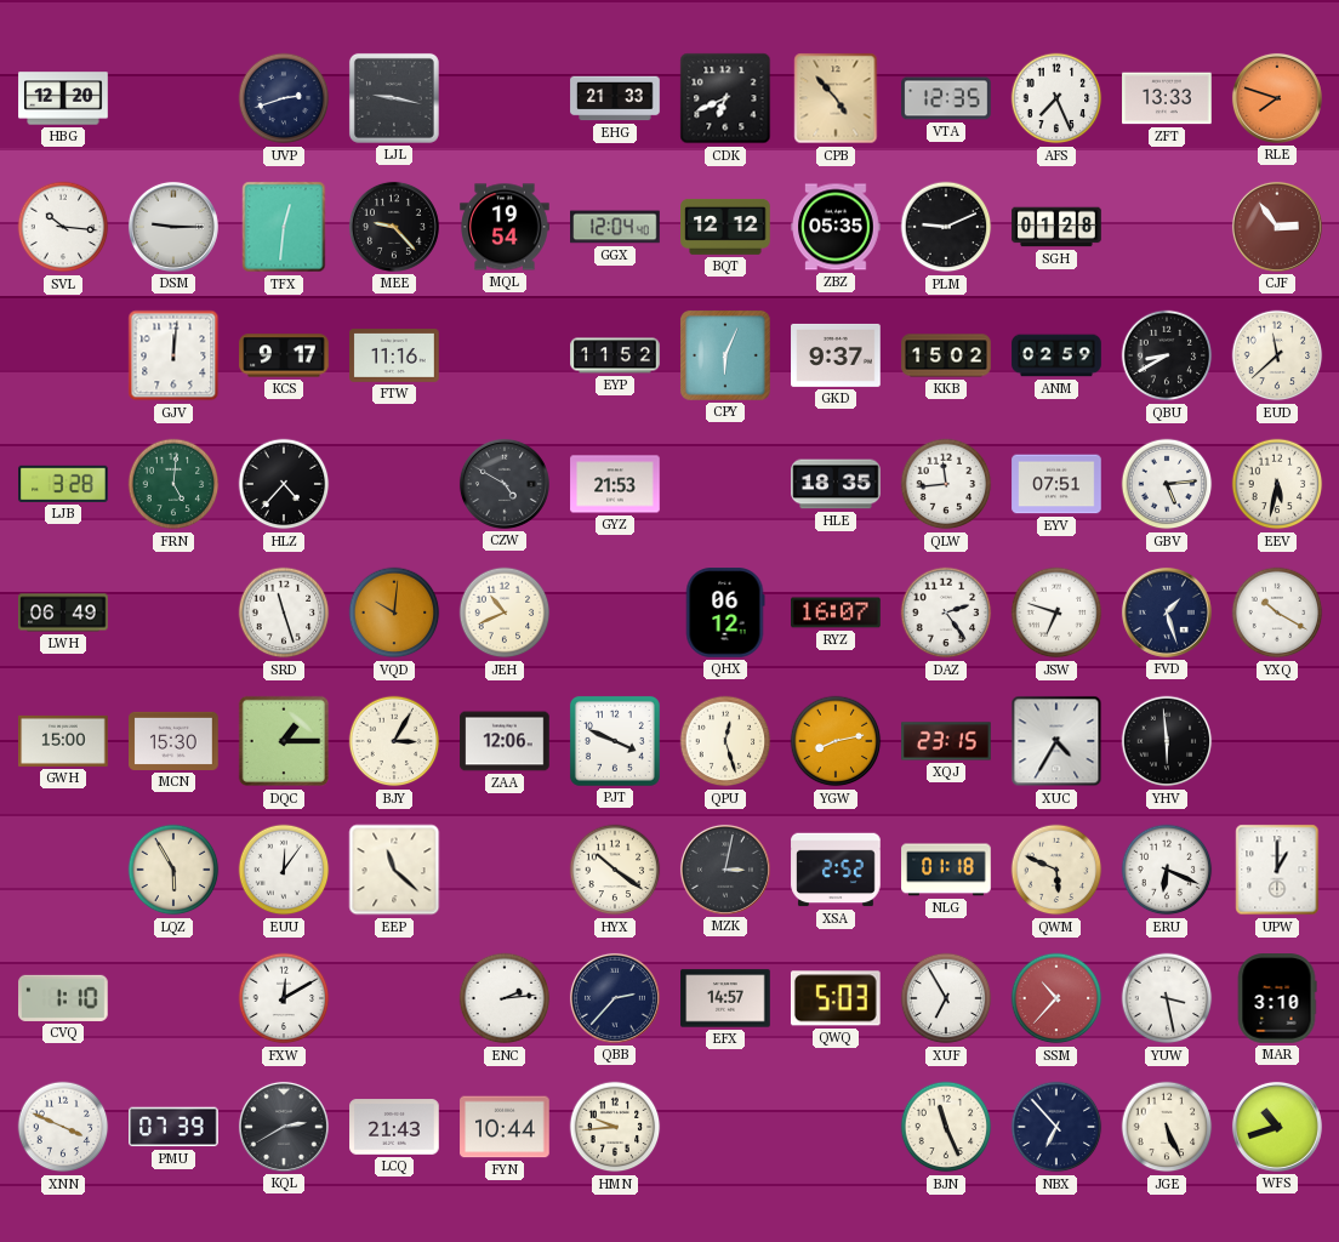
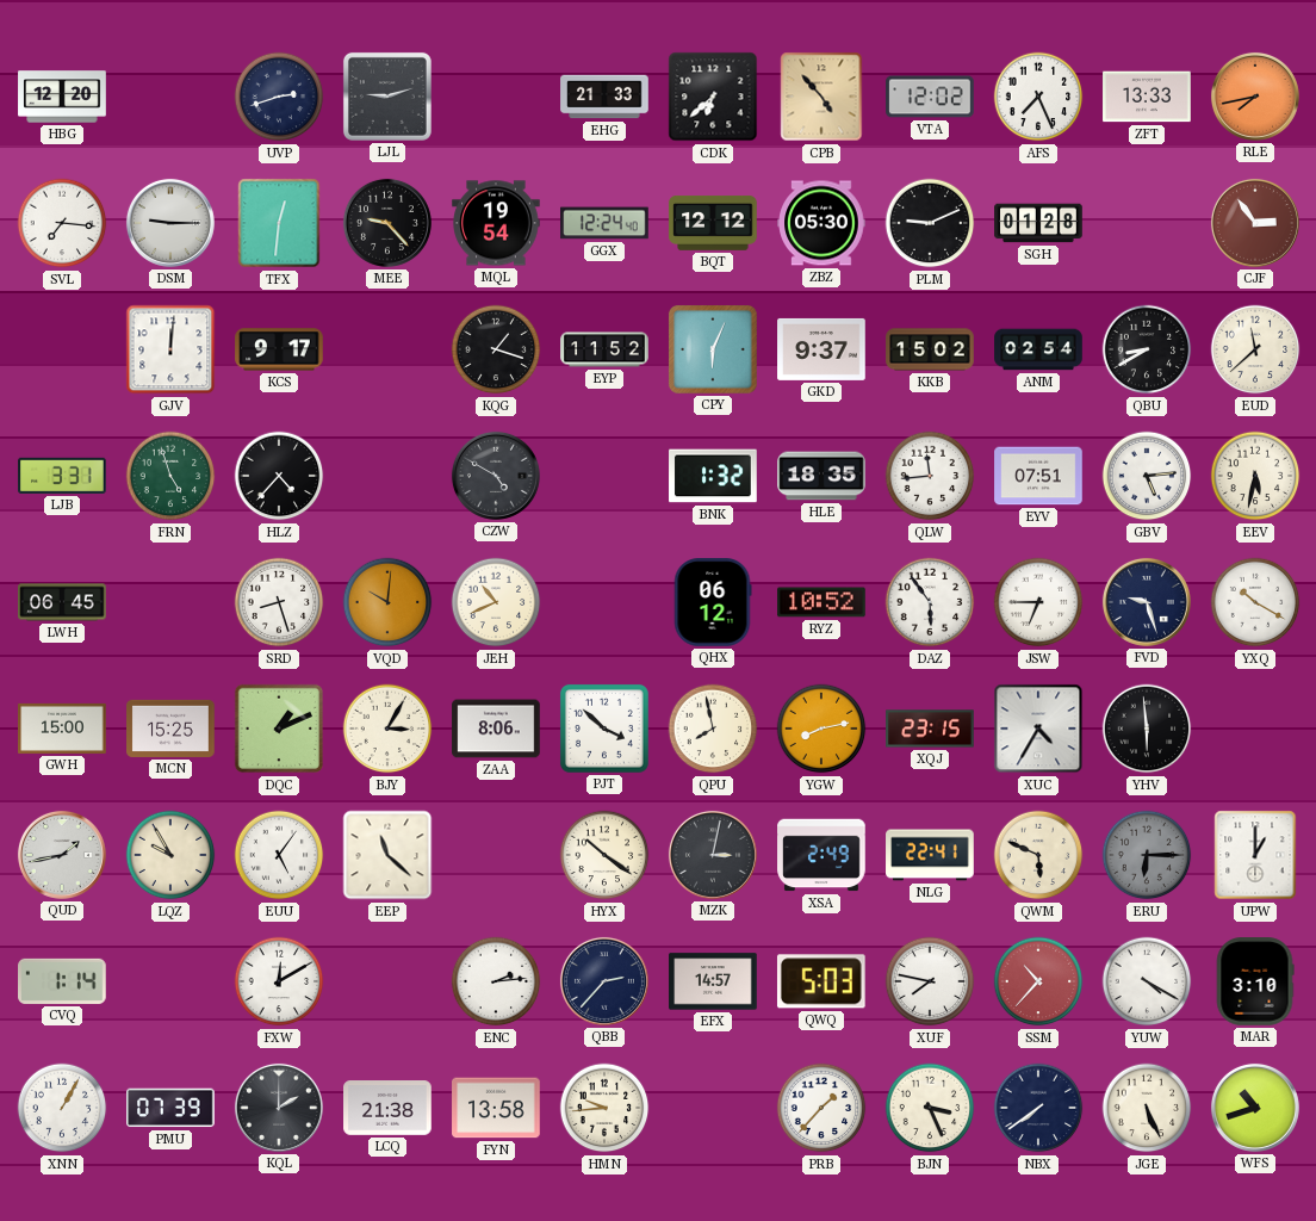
LJL: 9:17 -> 9:12 (387, 97)
CDK: 6:41 -> 6:38 (713, 97)
VTA: 12:35 -> 12:02 (930, 97)
RLE: 7:48 -> 7:43 (1255, 97)
SVL: 10:16 -> 7:16 (62, 223)
GGX: 12:04 -> 12:24 (604, 223)
ZBZ: 05:35 -> 05:30 (821, 223)
FTW: 11:16 -> none (394, 357)
KQG: none -> 1:18 (496, 349)
ANM: 02:59 -> 02:54 (1038, 349)
LJB: 3:28 -> 3:31 (62, 476)
FRN: 5:01 -> 4:57 (170, 476)
GYZ: 21:53 -> none (615, 484)
BNK: none -> 1:32 (713, 476)
LWH: 06:49 -> 06:45 (62, 602)
SRD: 11:27 -> 8:27 (279, 602)
RYZ: 16:07 -> 10:52 (821, 602)
DAZ: 2:24 -> 5:54 (930, 602)
JSW: 6:48 -> 6:45 (1038, 602)
FVD: 1:27 -> 9:27 (1147, 602)
MCN: 15:30 -> 15:25 (170, 729)
DQC: 1:15 -> 1:11 (279, 729)
ZAA: 12:06 -> 8:06 (496, 729)
PJT: 3:49 -> 3:52 (604, 729)
QPU: 12:27 -> 7:58 (713, 729)
QUD: none -> 1:43 (62, 855)
LQZ: 5:55 -> 9:55 (170, 855)
EUU: 12:06 -> 5:06 (279, 855)
XSA: 2:52 -> 2:49 (821, 855)
NLG: 01:18 -> 22:41 (930, 855)
ERU: 6:19 -> 6:15 (1147, 855)
ERU dial: white -> grey (1147, 855)
CVQ: 1:10 -> 1:14 (62, 981)
XUF: 6:55 -> 7:47 (930, 981)
YUW: 3:28 -> 4:20 (1147, 981)
XNN: 3:49 -> 1:05 (62, 1108)
KQL: 2:40 -> 2:00 (279, 1108)
LCQ: 21:43 -> 21:38 (387, 1108)
FYN: 10:44 -> 13:58 (496, 1108)
PRB: none -> 1:37 (821, 1108)
BJN: 11:26 -> 3:26 (930, 1108)
NBX: 6:53 -> 7:39 (1038, 1108)
